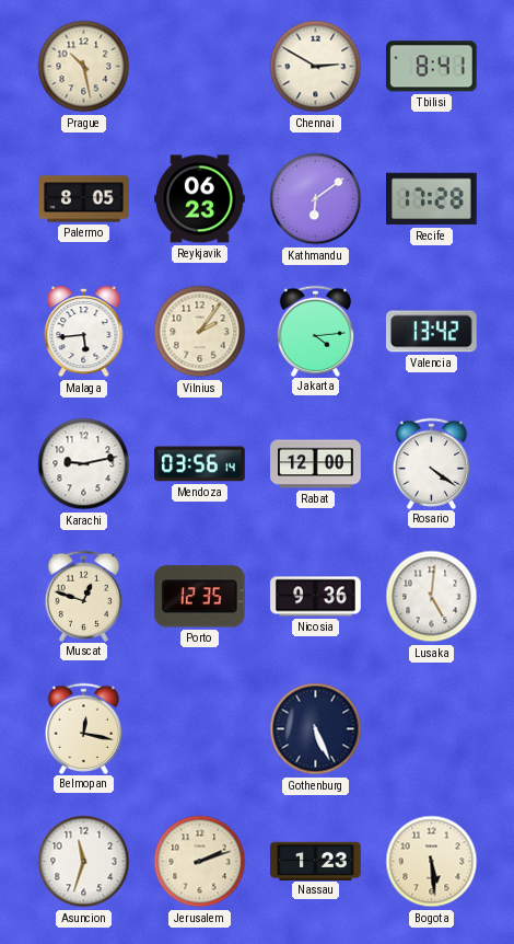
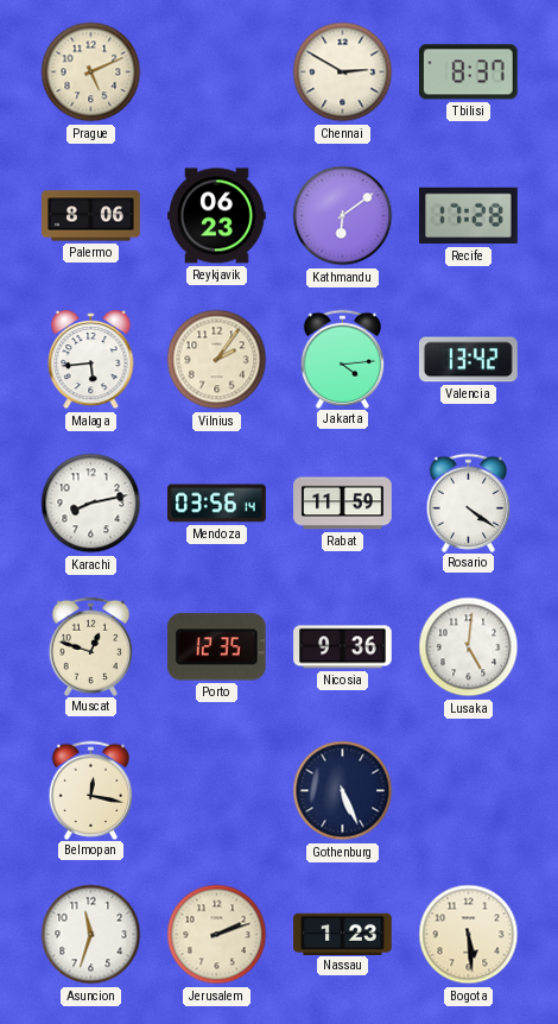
Prague: 10:28 -> 5:11 (91, 72)
Tbilisi: 8:41 -> 8:37 (468, 72)
Palermo: 8:05 -> 8:06 (91, 216)
Karachi: 9:13 -> 8:13 (91, 504)
Rabat: 12:00 -> 11:59 (343, 504)
